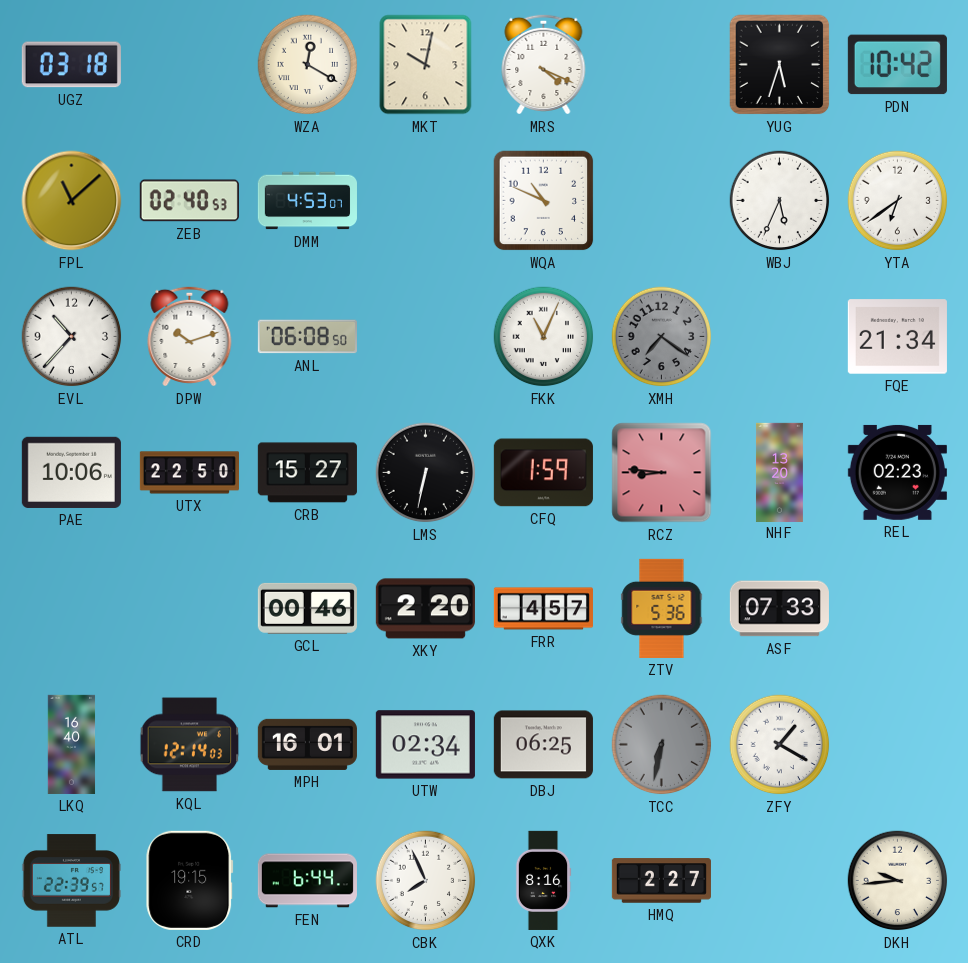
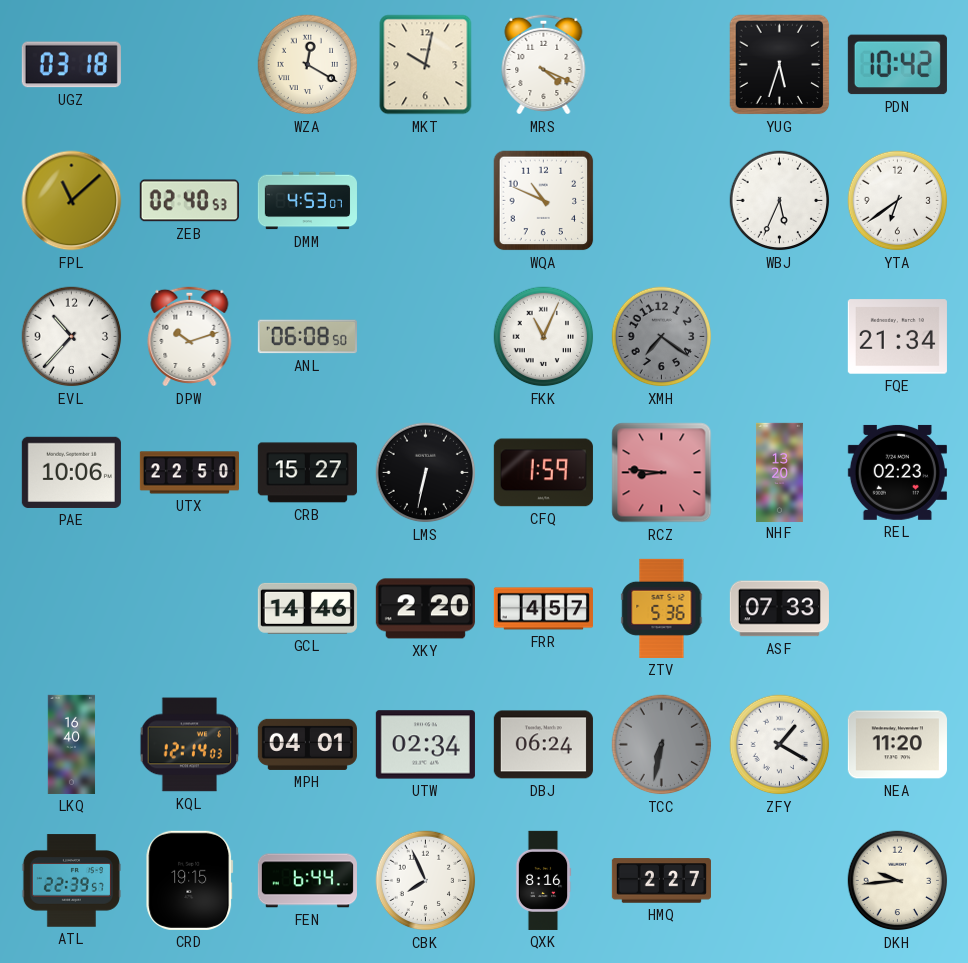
GCL: 00:46 -> 14:46 (307, 608)
MPH: 16:01 -> 04:01 (307, 744)
DBJ: 06:25 -> 06:24 (543, 745)
NEA: none -> 11:20 (897, 745)
